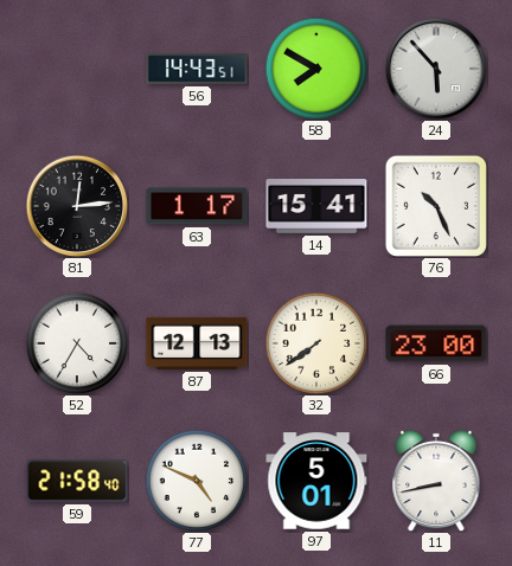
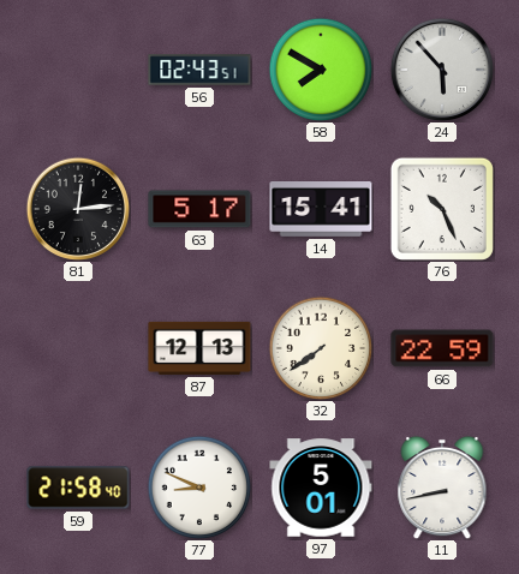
56: 14:43 -> 02:43 (199, 70)
63: 1:17 -> 5:17 (199, 209)
52: 4:35 -> none (77, 343)
66: 23:00 -> 22:59 (442, 348)
77: 4:49 -> 8:49 (199, 488)
